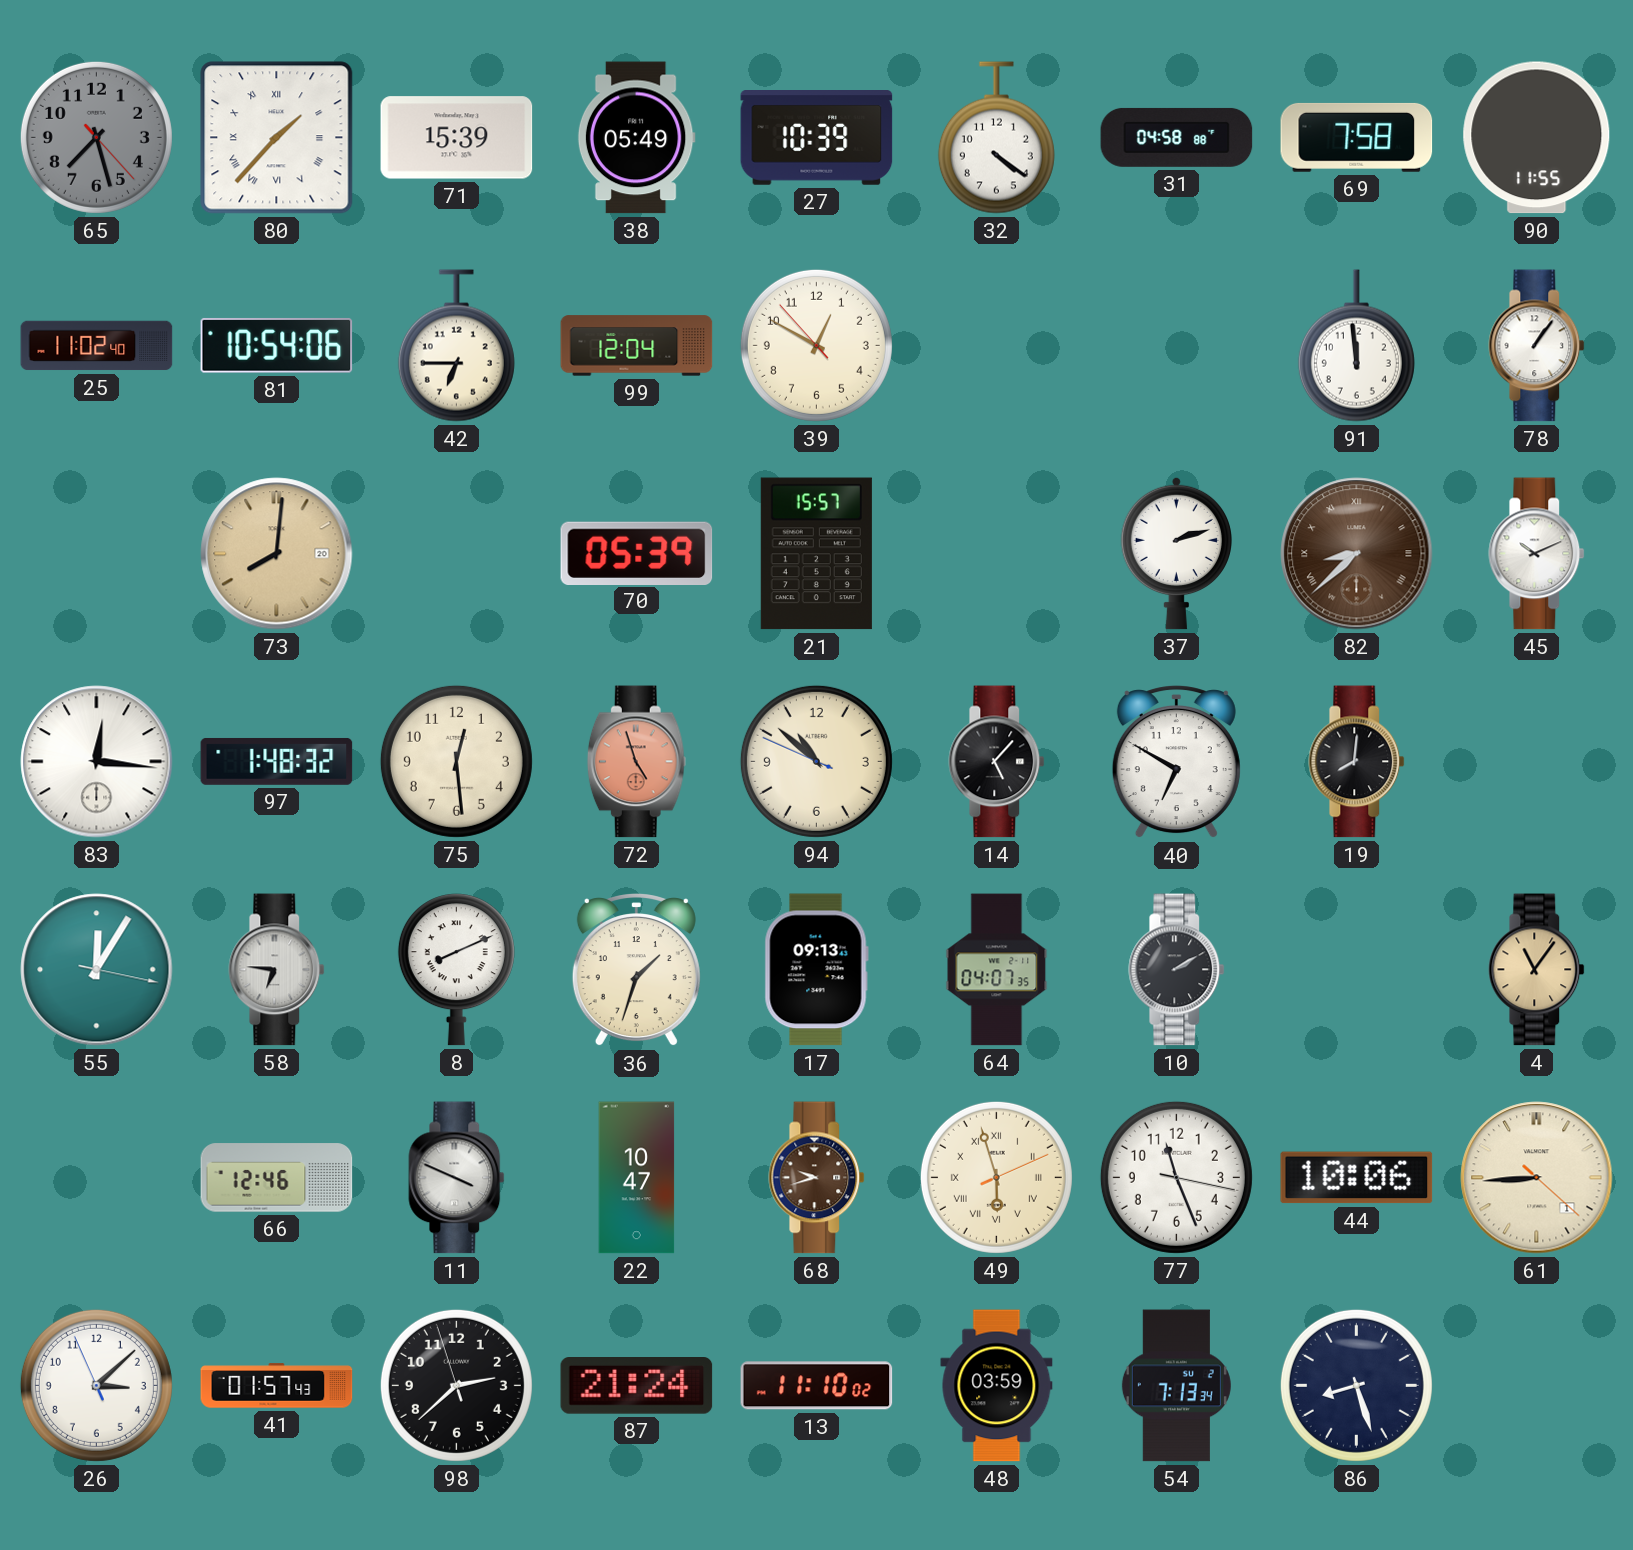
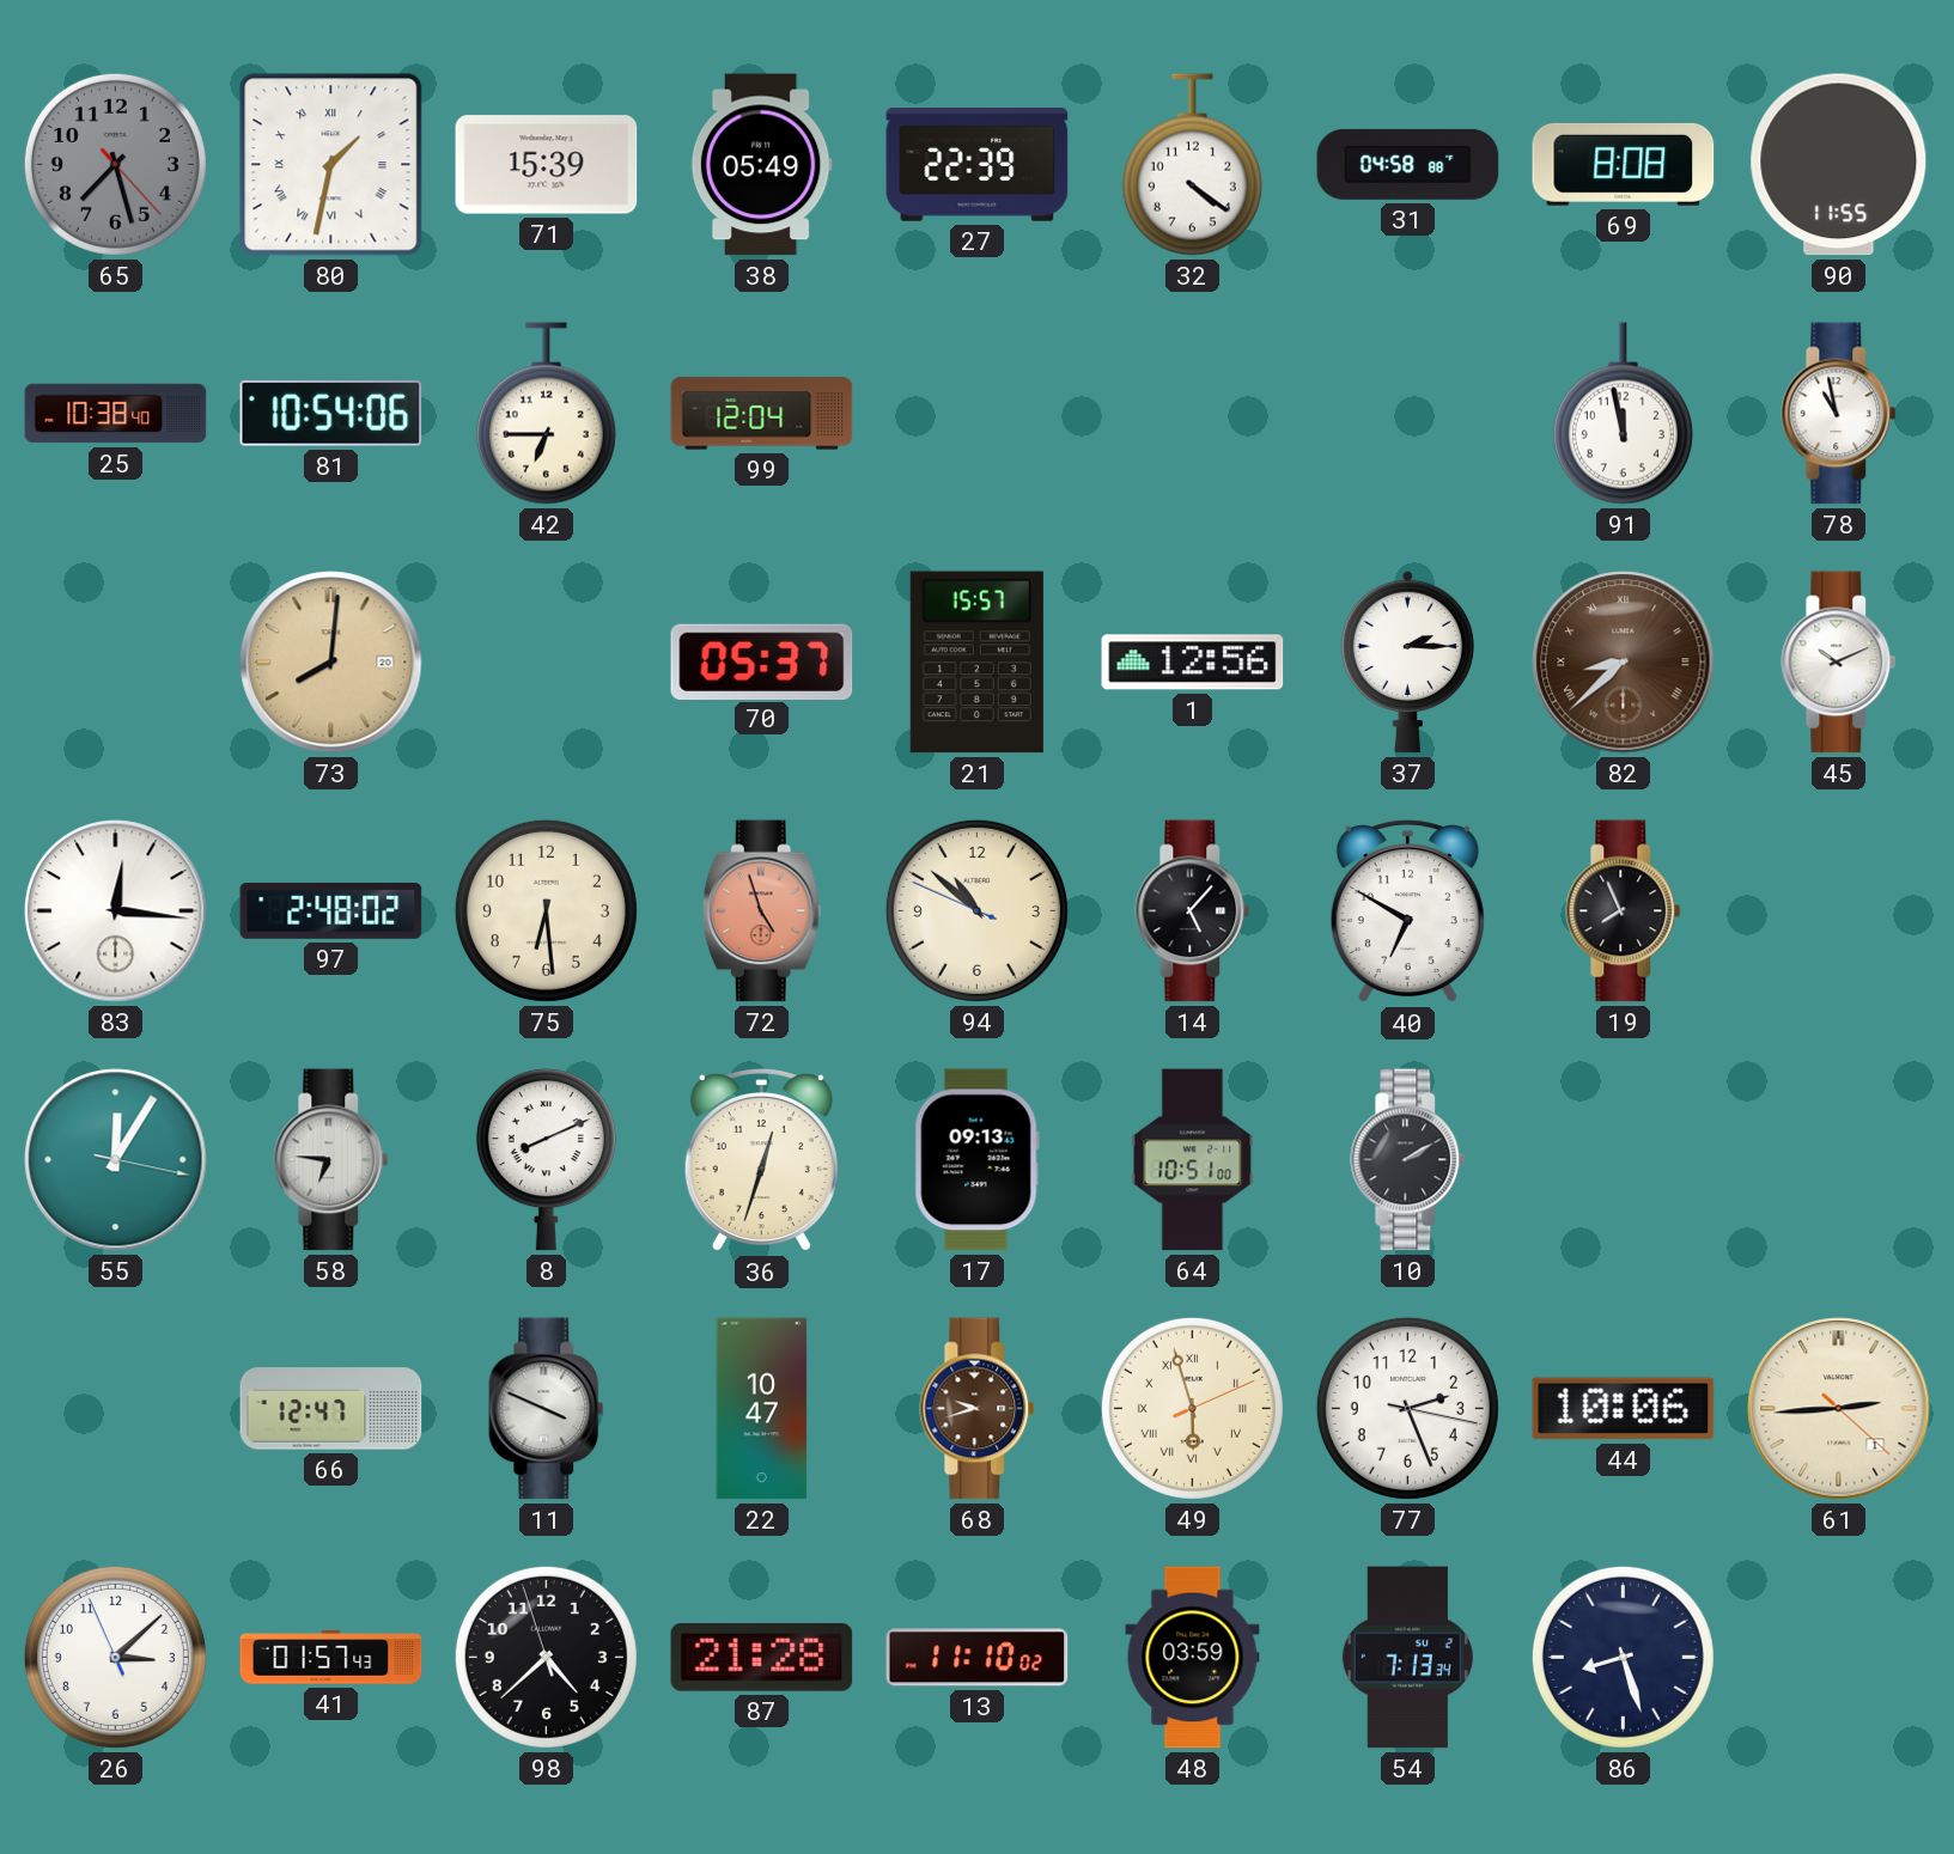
80: 1:37 -> 1:32 (331, 165)
27: 10:39 -> 22:39 (978, 165)
69: 7:58 -> 8:08 (1624, 164)
25: 11:02 -> 10:38 (116, 414)
39: 12:49 -> none (816, 345)
91: 11:59 -> 11:58 (1623, 414)
78: 1:06 -> 10:58 (1839, 414)
70: 05:39 -> 05:37 (762, 661)
1: none -> 12:56 (1193, 663)
37: 2:12 -> 2:15 (1407, 661)
97: 1:48 -> 2:48 (331, 910)
75: 12:29 -> 6:29 (546, 910)
19: 8:01 -> 7:56 (1624, 911)
36: 1:33 -> 12:33 (761, 1160)
64: 04:07 -> 10:51 (1193, 1160)
4: 11:06 -> none (1537, 970)
66: 12:46 -> 12:47 (331, 1409)
77: 11:26 -> 2:26 (1407, 1408)
61: 8:44 -> 2:44 (1839, 1409)
98: 2:37 -> 4:37 (546, 1657)
87: 21:24 -> 21:28 (762, 1658)
